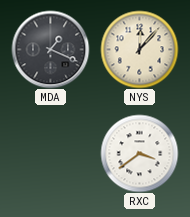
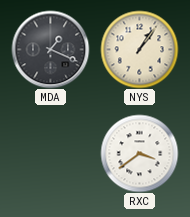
NYS: 12:07 -> 1:06 (139, 49)
